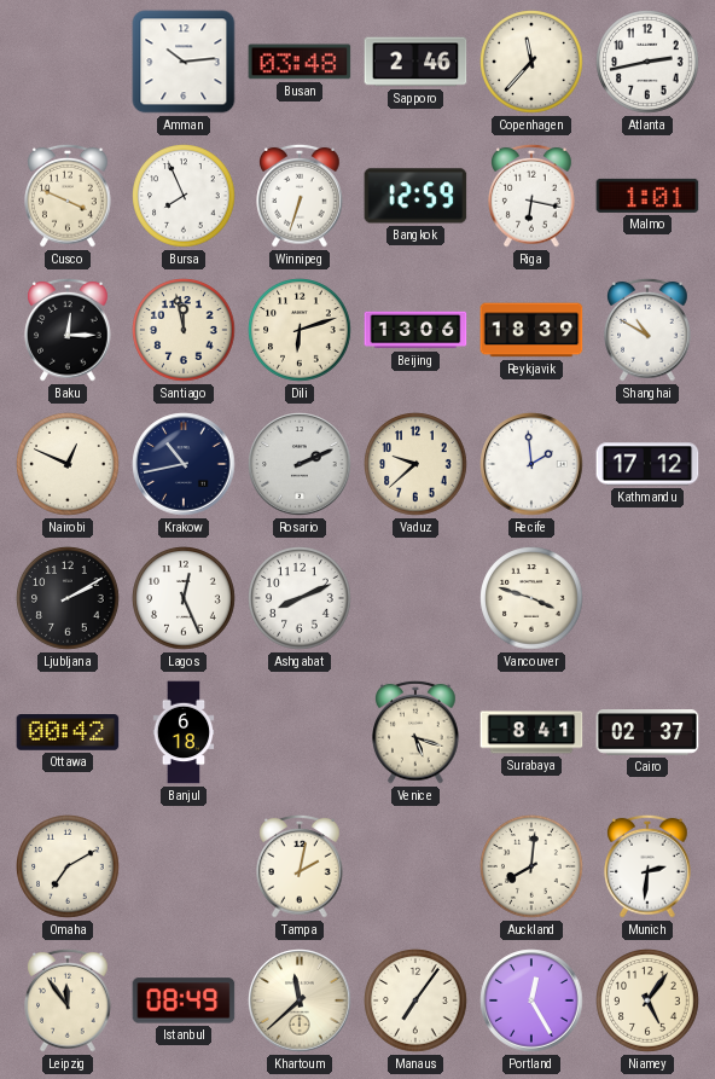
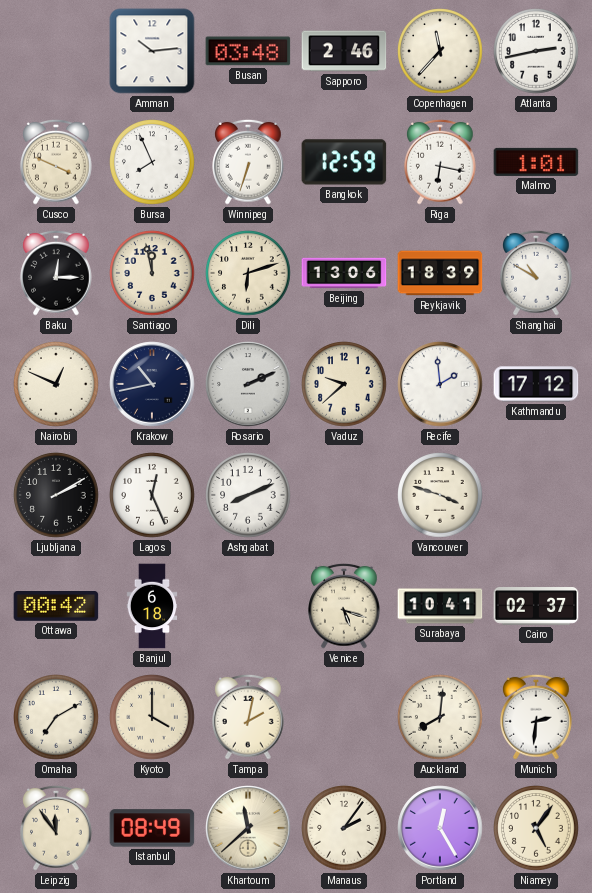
Surabaya: 8:41 -> 10:41 (440, 606)
Kyoto: none -> 4:00 (152, 717)
Manaus: 7:06 -> 2:06 (344, 828)
